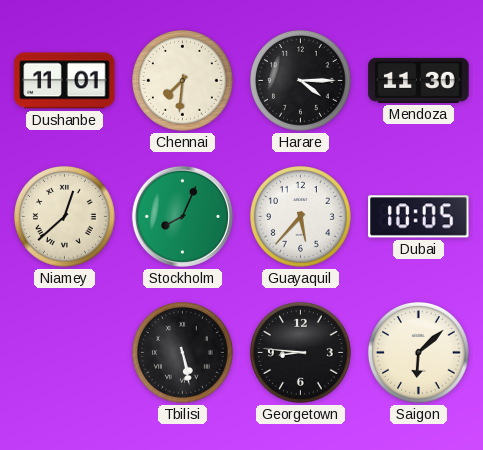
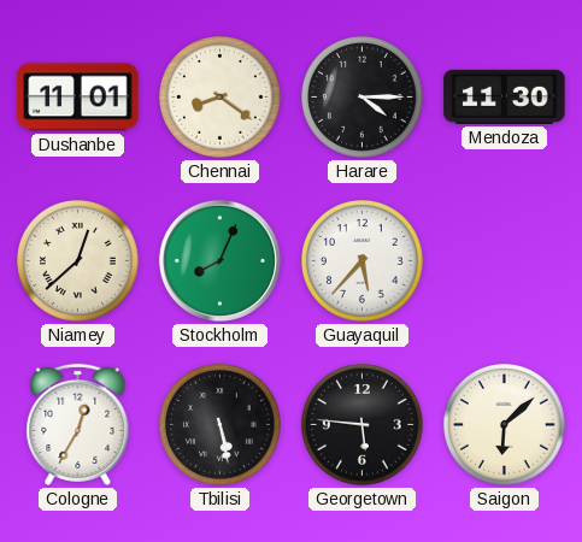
Chennai: 7:31 -> 8:21 (221, 98)
Dubai: 10:05 -> none (419, 217)
Cologne: none -> 12:35 (78, 424)
Georgetown: 8:46 -> 5:46 (363, 425)
